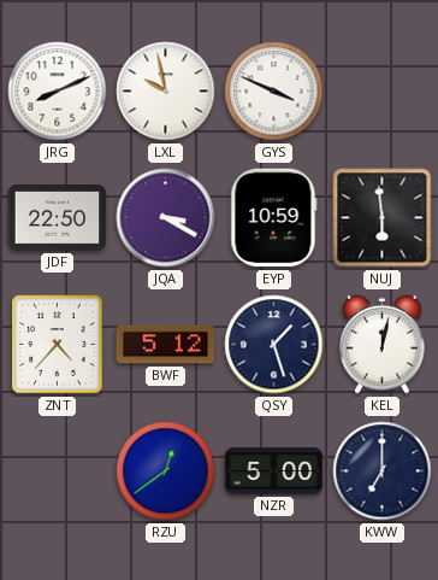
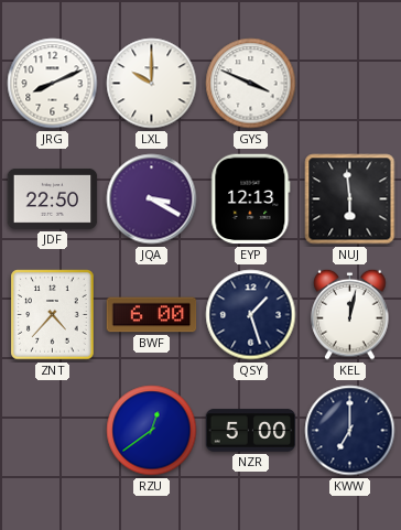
LXL: 9:58 -> 10:00 (152, 84)
EYP: 10:59 -> 12:13 (251, 199)
BWF: 5:12 -> 6:00 (152, 315)
